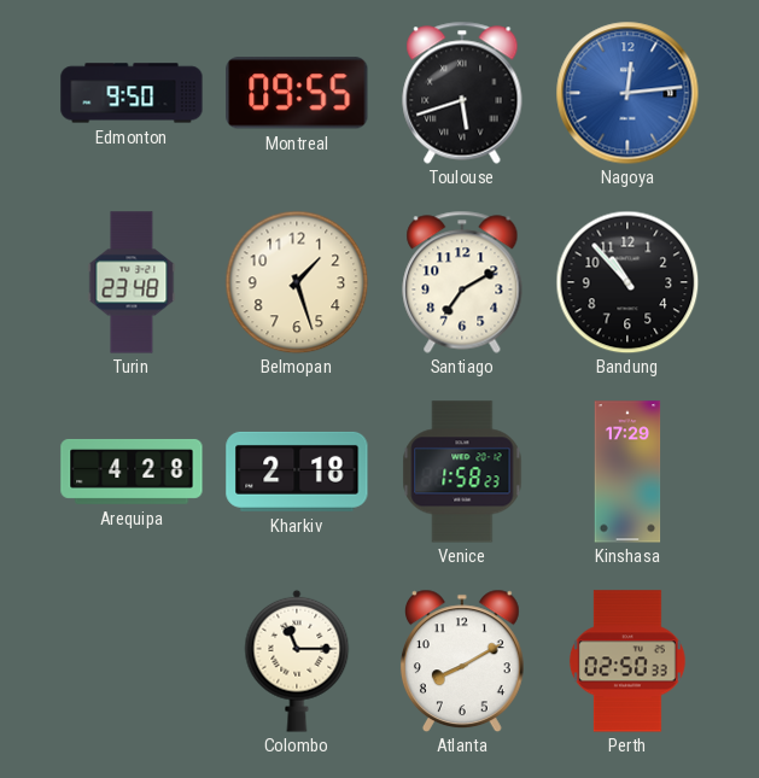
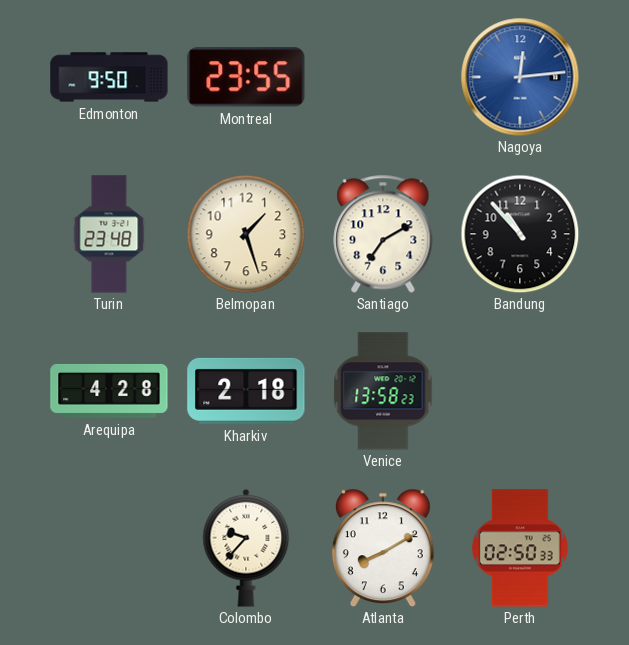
Montreal: 09:55 -> 23:55 (246, 77)
Toulouse: 5:42 -> none (462, 93)
Venice: 1:58 -> 13:58 (383, 391)
Kinshasa: 17:29 -> none (627, 472)
Colombo: 11:15 -> 9:37 (246, 548)
